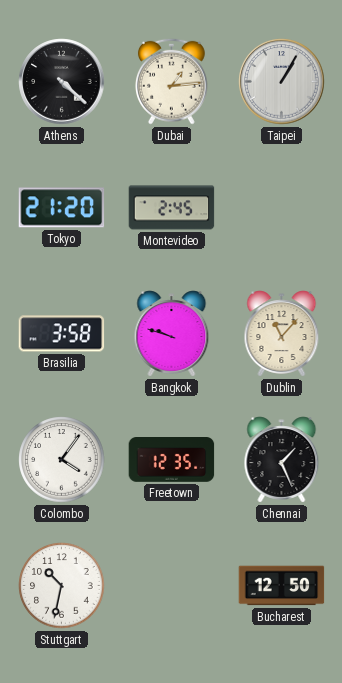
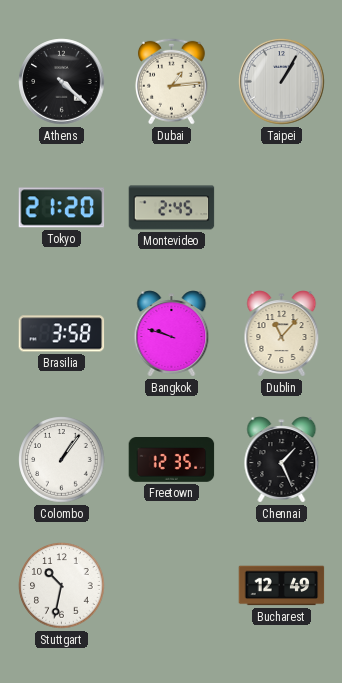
Colombo: 4:06 -> 1:06 (62, 460)
Bucharest: 12:50 -> 12:49 (282, 586)
